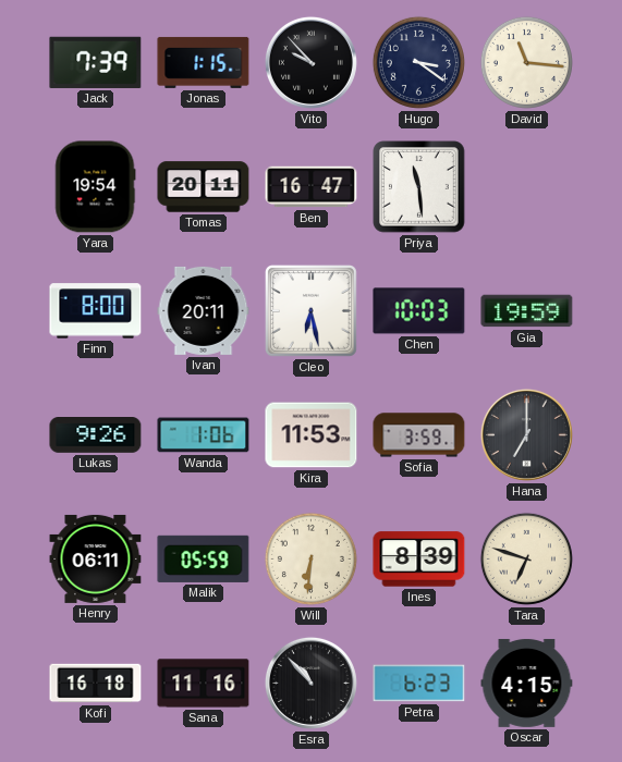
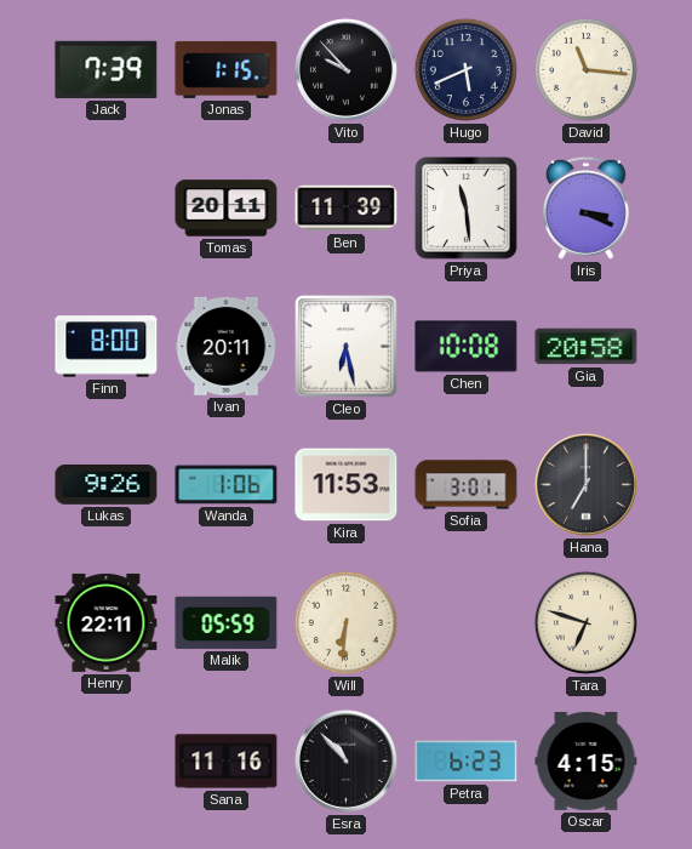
Hugo: 3:21 -> 5:41 (465, 69)
Yara: 19:54 -> none (95, 187)
Ben: 16:47 -> 11:39 (347, 209)
Iris: none -> 3:19 (585, 207)
Chen: 10:03 -> 10:08 (467, 347)
Gia: 19:59 -> 20:58 (587, 347)
Sofia: 3:59 -> 3:01 (467, 485)
Henry: 06:11 -> 22:11 (107, 622)
Ines: 8:39 -> none (419, 560)
Kofi: 16:18 -> none (96, 684)
